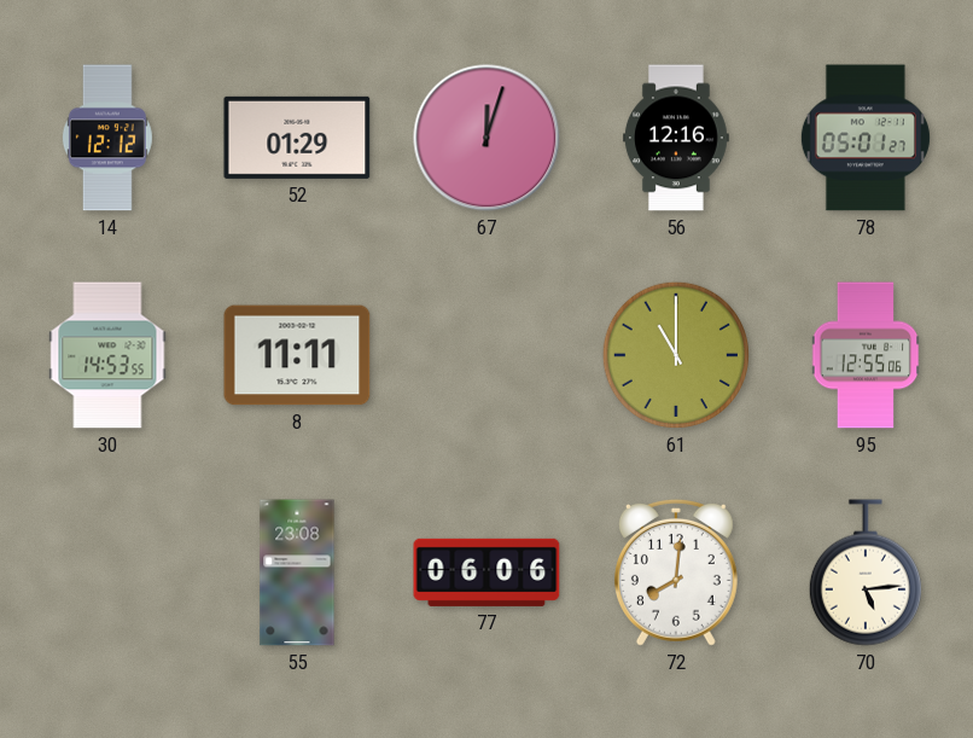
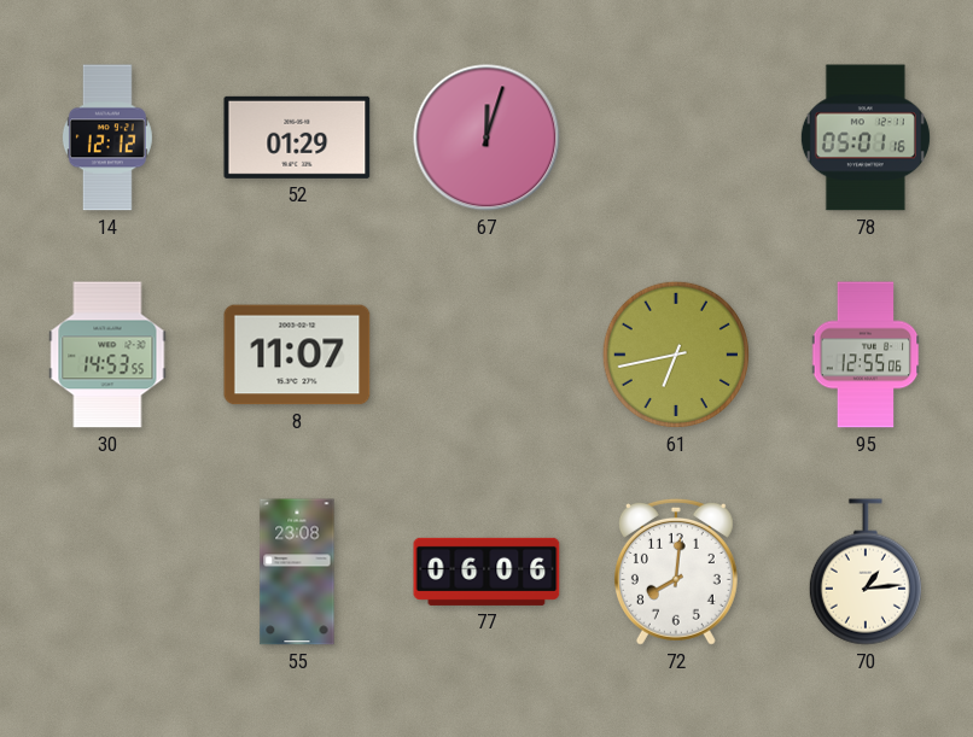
56: 12:16 -> none (677, 138)
78: 05:01:27 -> 05:01:16 (866, 138)
8: 11:11 -> 11:07 (297, 355)
61: 11:00 -> 6:43 (676, 355)
70: 5:14 -> 1:14 (866, 572)
